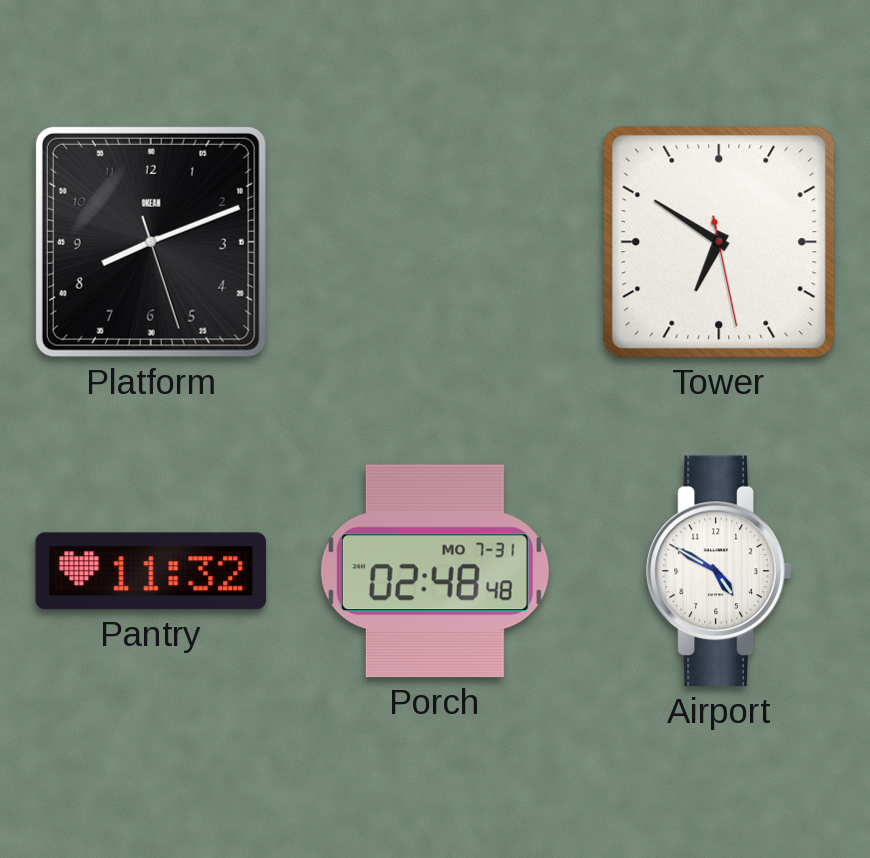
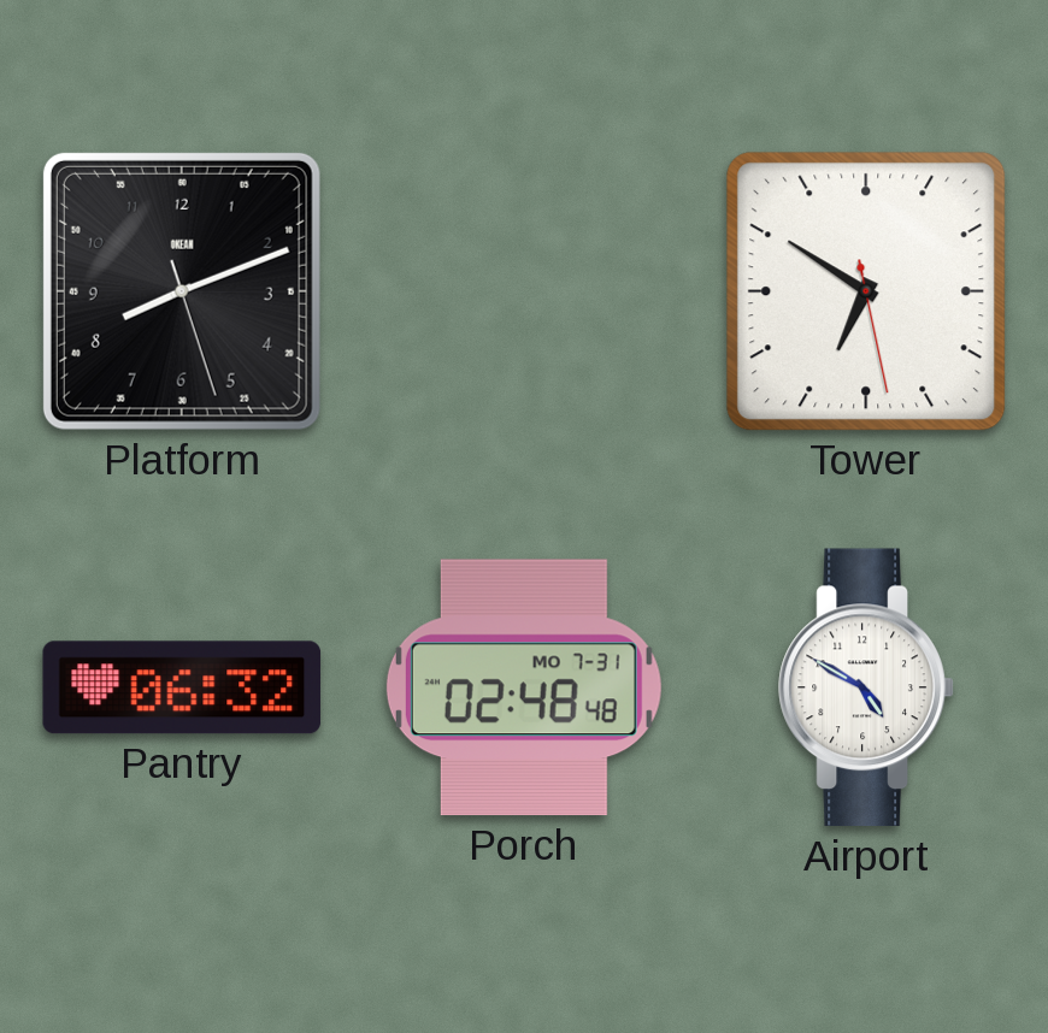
Pantry: 11:32 -> 06:32 (182, 687)
